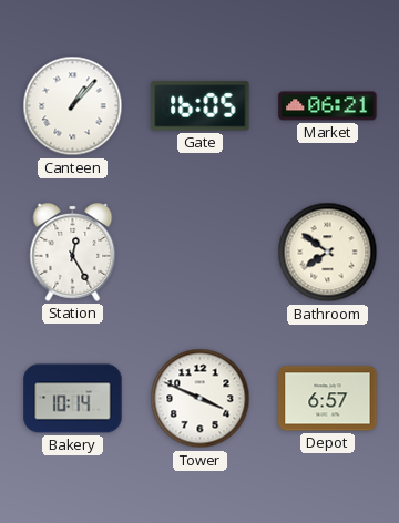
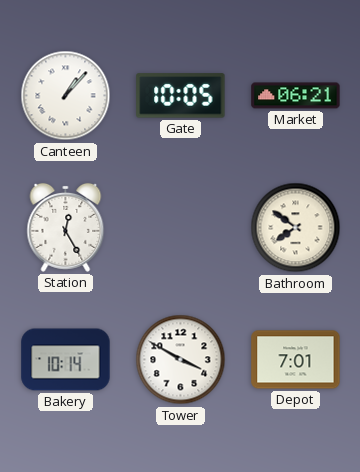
Gate: 16:05 -> 10:05 (181, 96)
Tower: 3:49 -> 3:50 (181, 360)
Depot: 6:57 -> 7:01 (296, 360)
